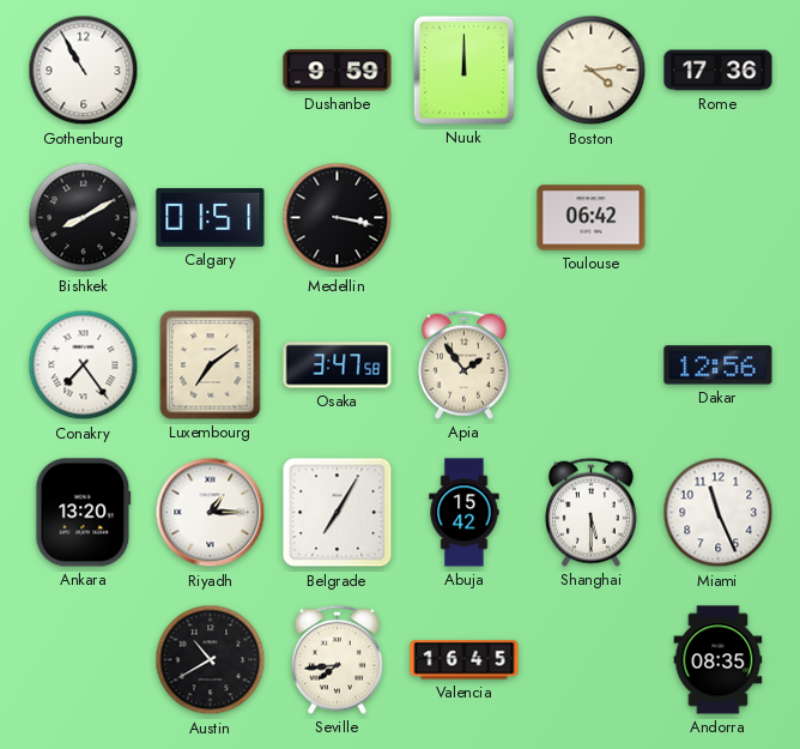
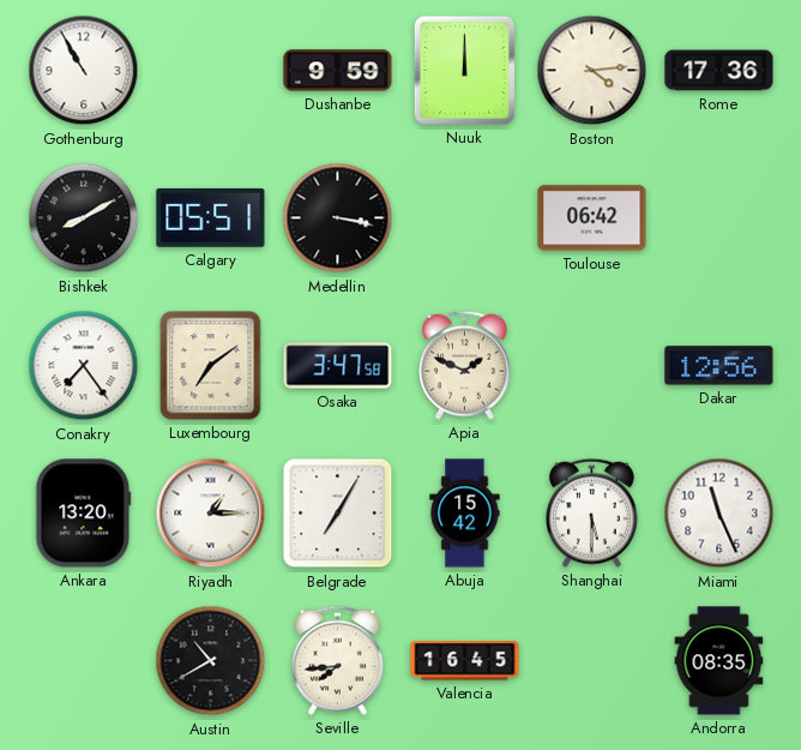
Calgary: 01:51 -> 05:51 (211, 217)
Apia: 1:54 -> 1:49 (464, 365)
